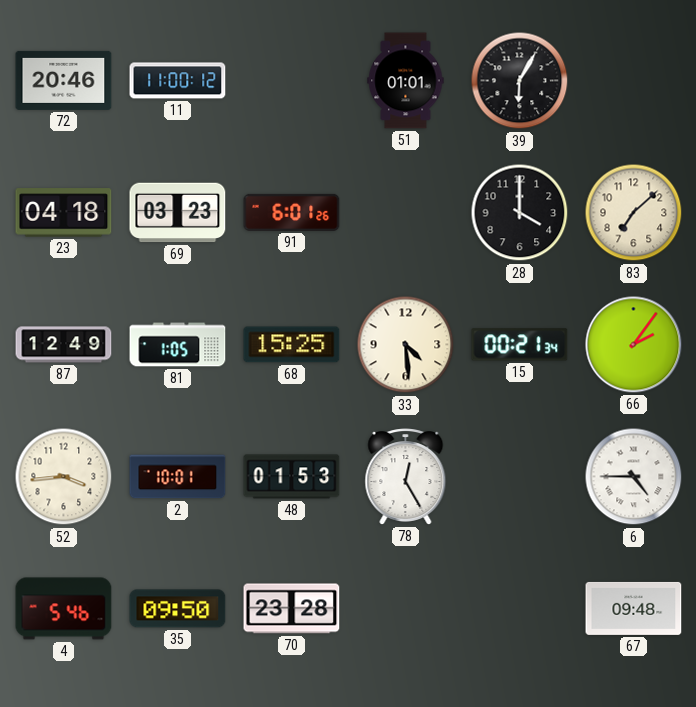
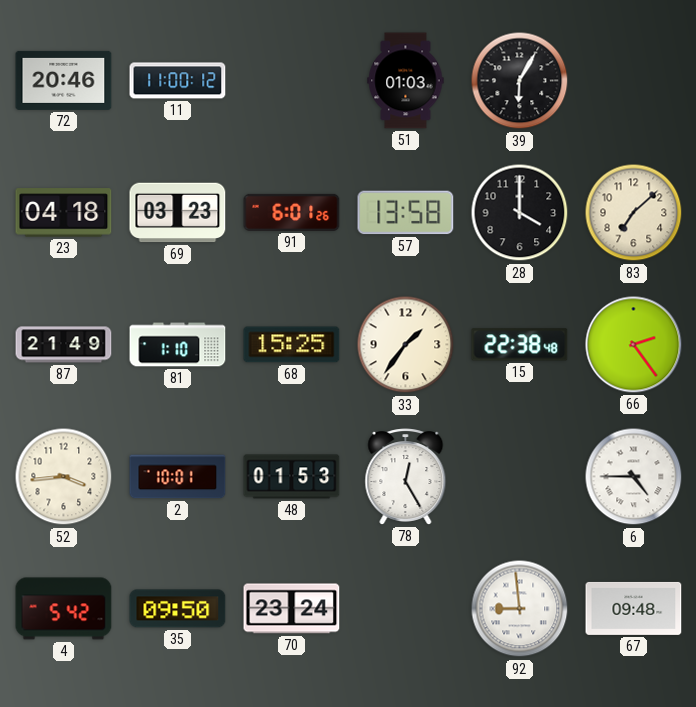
51: 01:01 -> 01:03 (406, 81)
57: none -> 13:58 (406, 213)
87: 12:49 -> 21:49 (64, 345)
81: 1:05 -> 1:10 (178, 345)
33: 4:29 -> 1:36 (406, 345)
15: 00:21 -> 22:38 (520, 345)
66: 2:06 -> 2:24 (634, 345)
4: 5:46 -> 5:42 (64, 609)
70: 23:28 -> 23:24 (292, 609)
92: none -> 8:59 (520, 609)
